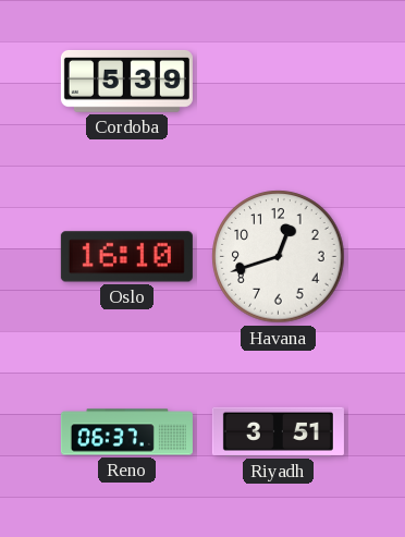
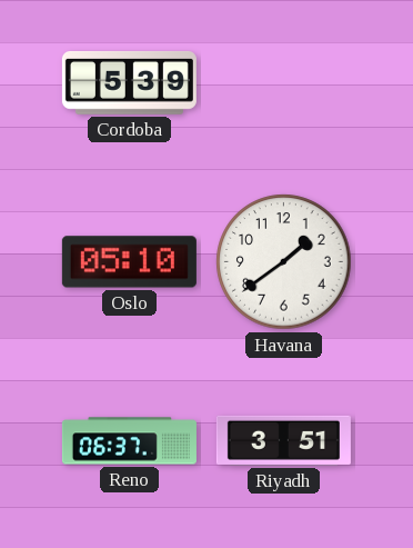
Oslo: 16:10 -> 05:10 (129, 262)
Havana: 12:42 -> 1:39 (284, 262)
